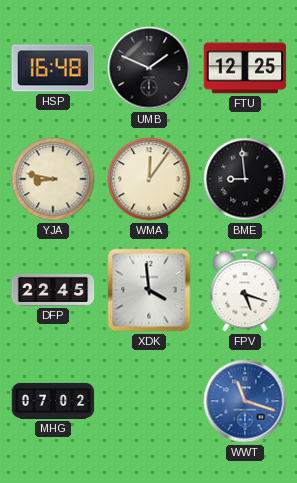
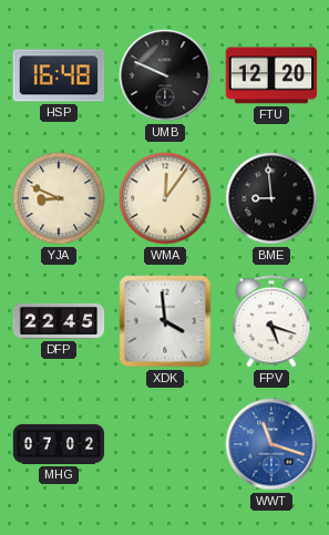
UMB: 1:49 -> 9:49 (165, 75)
FTU: 12:25 -> 12:20 (271, 75)
YJA: 8:47 -> 8:49 (59, 198)
